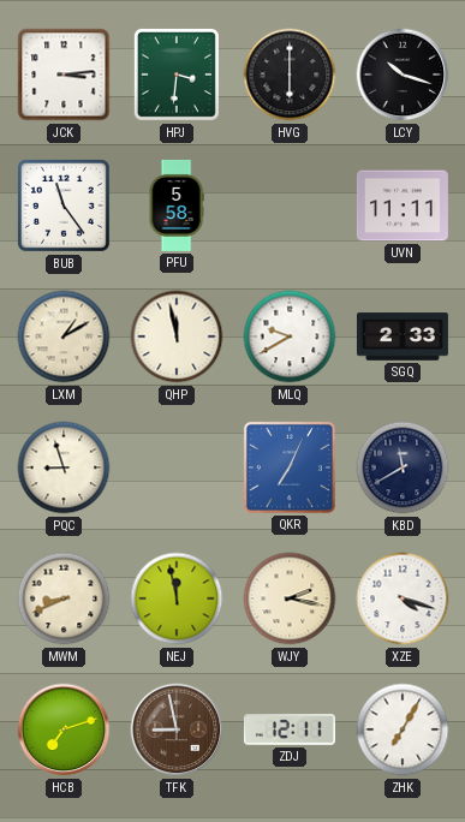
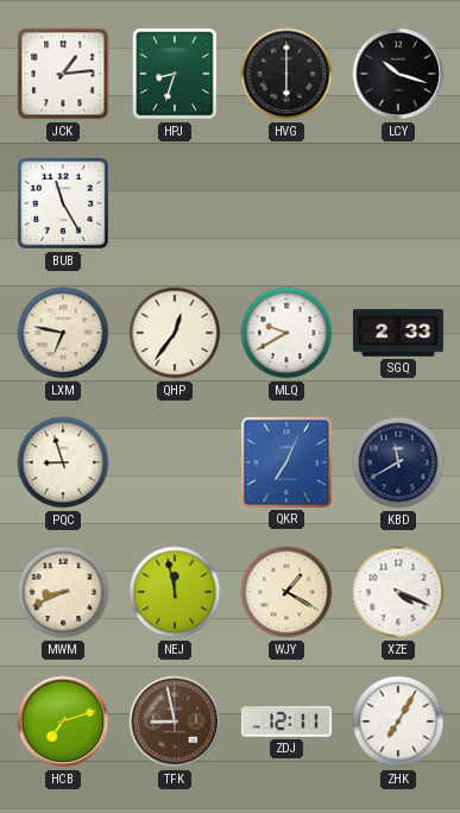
JCK: 3:14 -> 1:14 (63, 74)
HPJ: 3:31 -> 8:33 (175, 74)
BUB: 11:24 -> 11:25 (63, 203)
PFU: 5:58 -> none (177, 205)
UVN: 11:11 -> none (403, 205)
LXM: 1:10 -> 6:47 (63, 333)
QHP: 11:58 -> 12:36 (175, 333)
WJY: 2:17 -> 1:20 (286, 592)
XZE: 4:18 -> 4:19 (398, 592)
